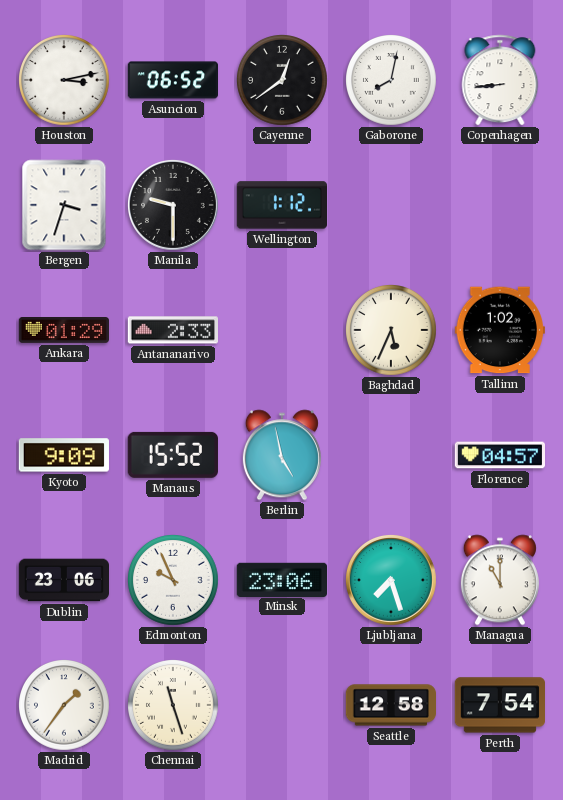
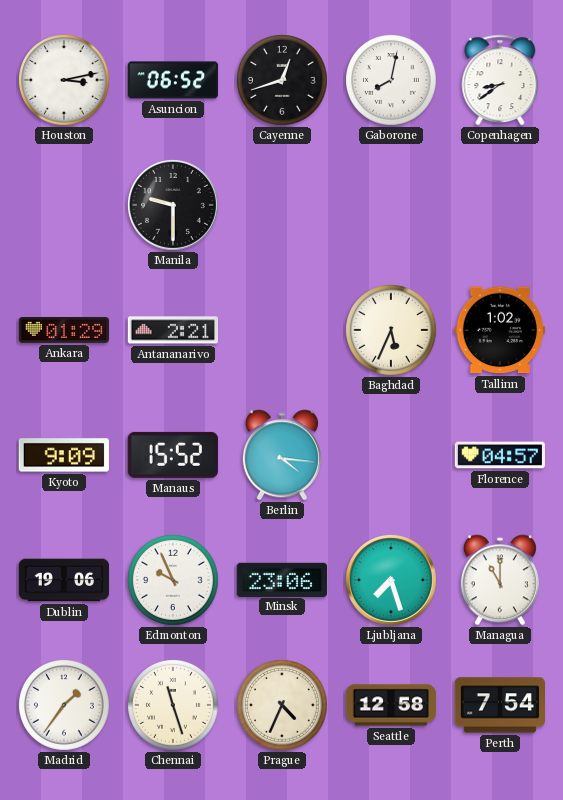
Cayenne: 12:39 -> 12:42 (283, 81)
Copenhagen: 8:44 -> 8:39 (500, 80)
Bergen: 3:33 -> none (64, 205)
Wellington: 1:12 -> none (281, 205)
Antananarivo: 2:33 -> 2:21 (172, 330)
Berlin: 4:58 -> 4:16 (282, 455)
Dublin: 23:06 -> 19:06 (64, 580)
Prague: none -> 4:34 (283, 706)
